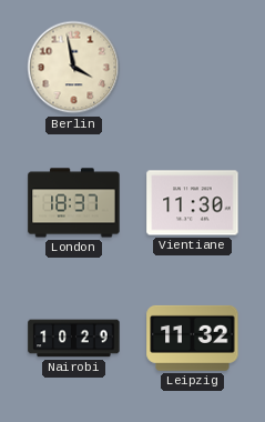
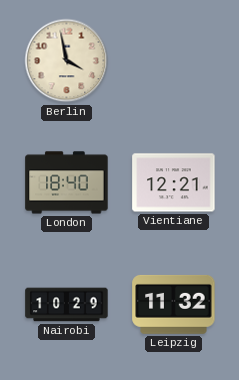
London: 18:37 -> 18:40 (67, 183)
Vientiane: 11:30 -> 12:21 (174, 183)
